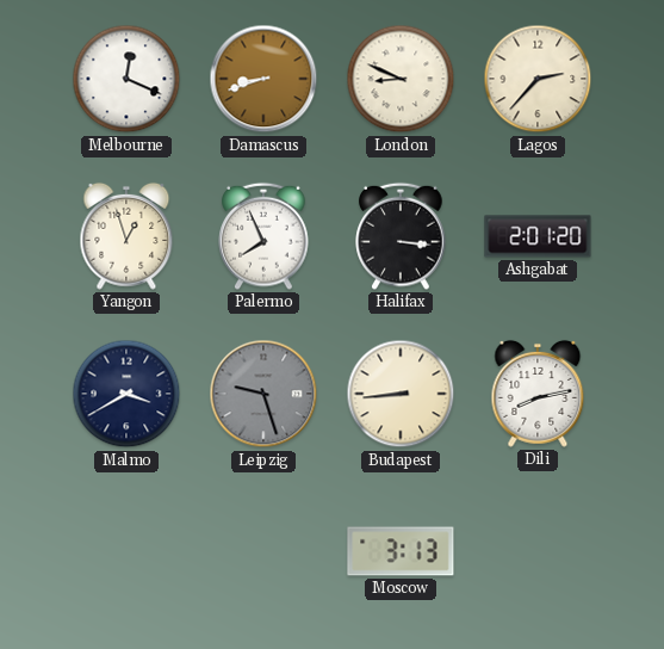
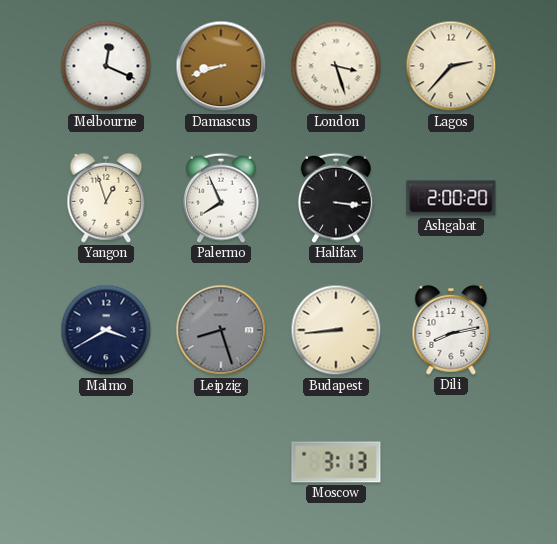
London: 8:49 -> 3:27 (336, 66)
Ashgabat: 2:01 -> 2:00 (451, 198)
Leipzig: 9:27 -> 8:27 (221, 330)
